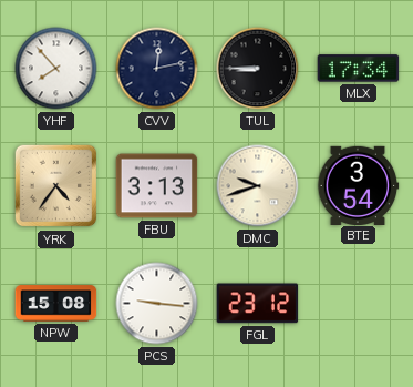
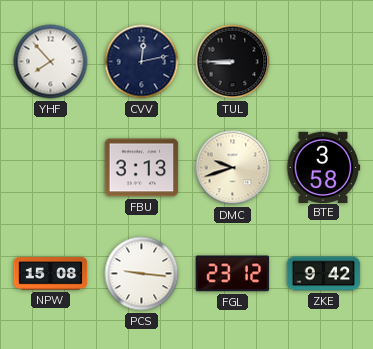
MLX: 17:34 -> none (359, 69)
YRK: 4:36 -> none (56, 186)
BTE: 3:54 -> 3:58 (323, 167)
ZKE: none -> 9:42 (324, 274)
